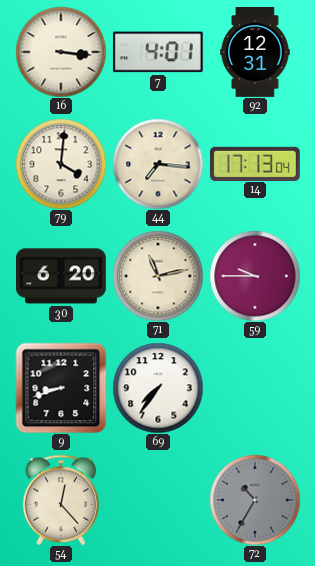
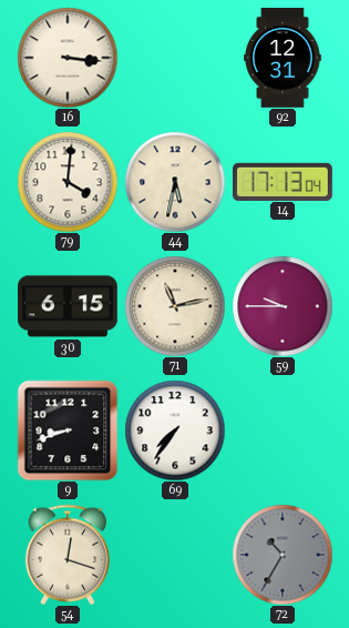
7: 4:01 -> none (158, 52)
44: 7:16 -> 5:32 (175, 182)
30: 6:20 -> 6:15 (69, 306)
54: 12:23 -> 12:18 (68, 555)
